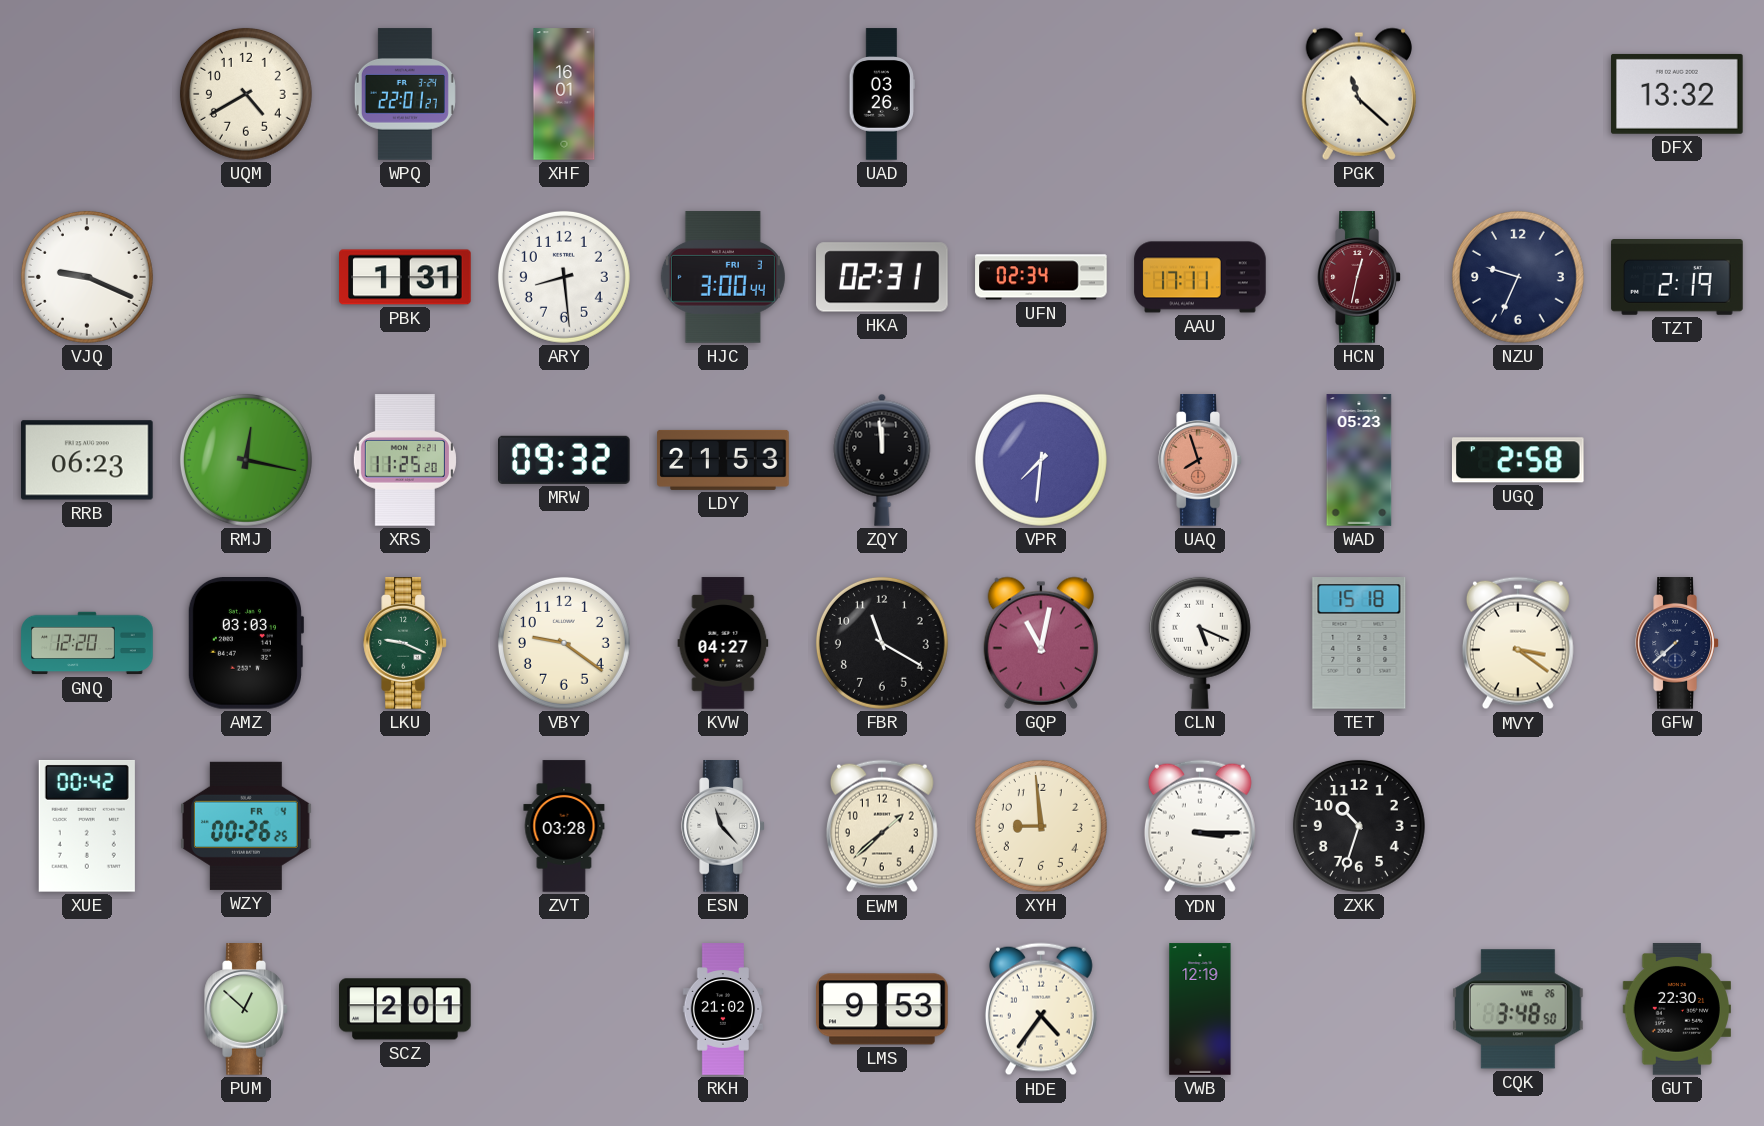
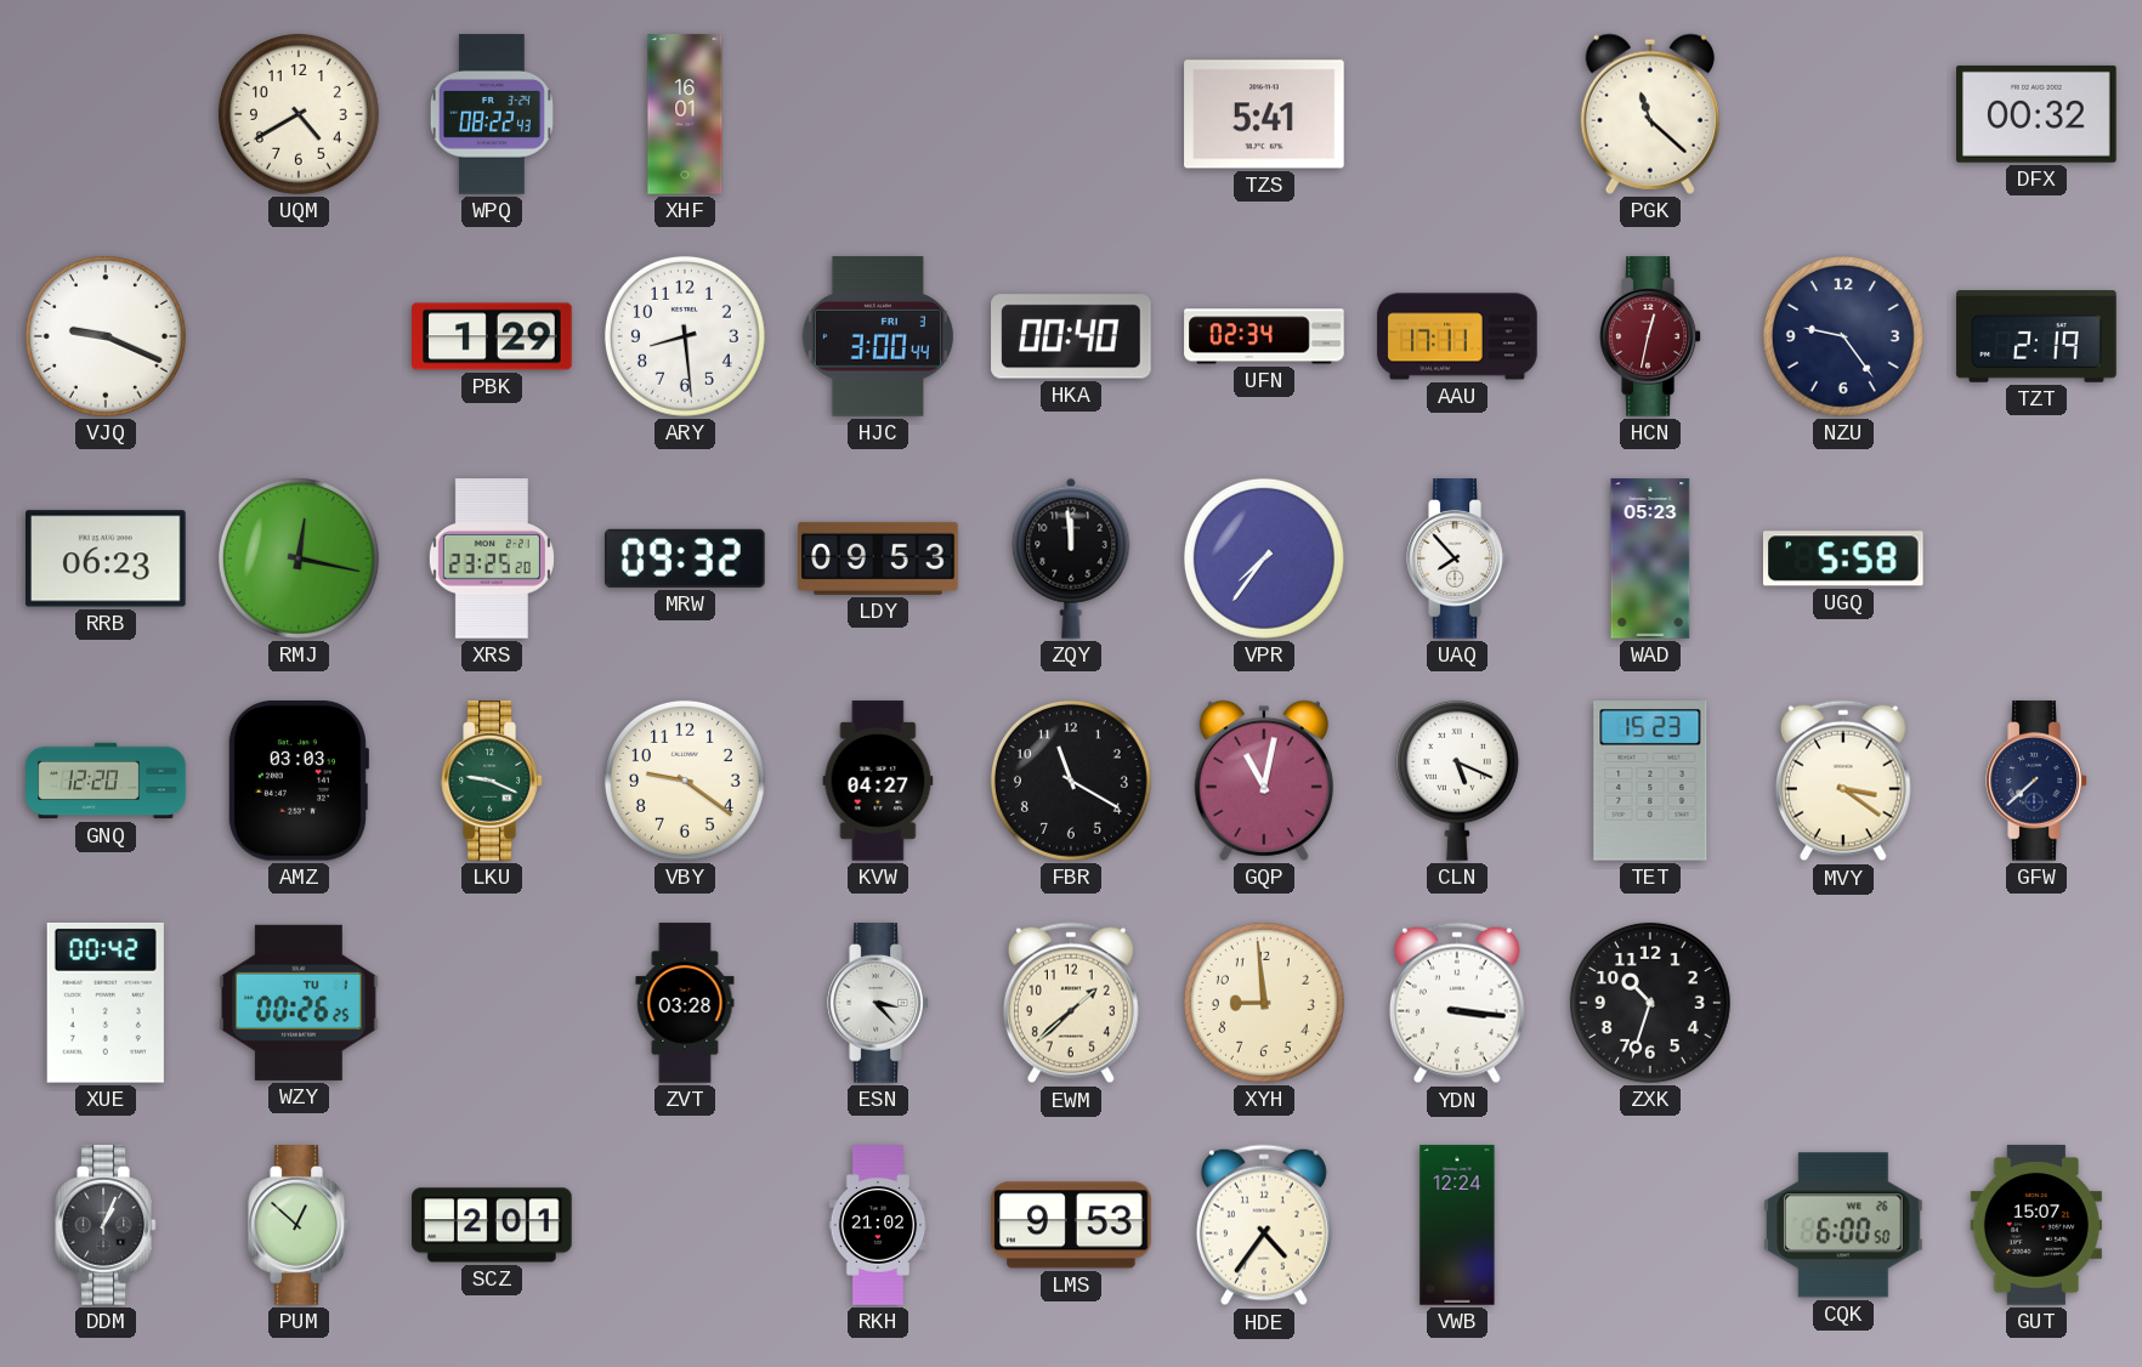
WPQ: 22:01 -> 08:22 (492, 114)
UAD: 03:26 -> none (882, 94)
TZS: none -> 5:41 (1264, 114)
DFX: 13:32 -> 00:32 (2038, 114)
PBK: 1:31 -> 1:29 (492, 336)
HKA: 02:31 -> 00:40 (1071, 336)
NZU: 9:34 -> 9:24 (1843, 336)
XRS: 11:25 -> 23:25 (492, 558)
LDY: 21:53 -> 09:53 (878, 558)
VPR: 7:31 -> 7:36 (1264, 558)
UAQ: 7:57 -> 7:53 (1457, 558)
UAQ dial: salmon -> white (1457, 558)
UGQ: 2:58 -> 5:58 (1843, 558)
TET: 15:18 -> 15:23 (1650, 781)
WZY date: FR 4 -> TU 1 (299, 1003)
ESN: 11:23 -> 3:23 (878, 1003)
YDN: 3:15 -> 3:16 (1457, 1003)
DDM: none -> 1:04 (106, 1225)
VWB: 12:19 -> 12:24 (1457, 1225)
CQK: 3:48 -> 6:00 (1844, 1225)
GUT: 22:30 -> 15:07 (2036, 1225)
